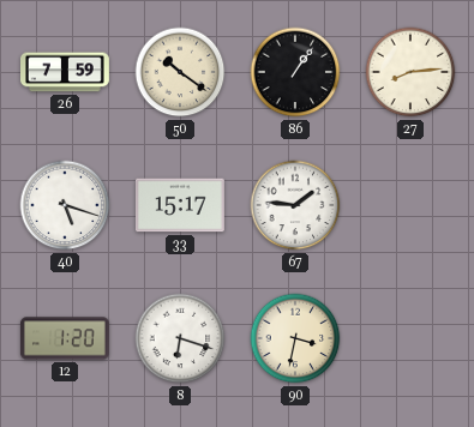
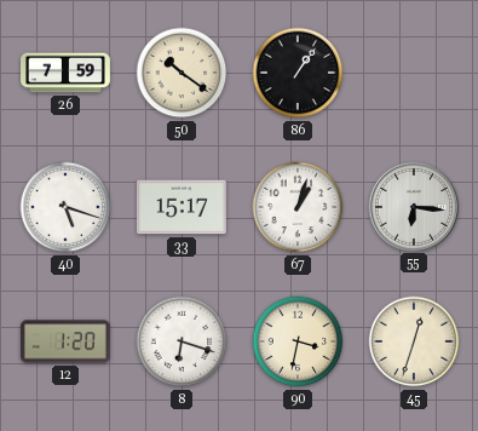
27: 8:14 -> none (410, 72)
67: 1:46 -> 1:03 (298, 207)
55: none -> 6:16 (413, 206)
45: none -> 12:33 (414, 341)
